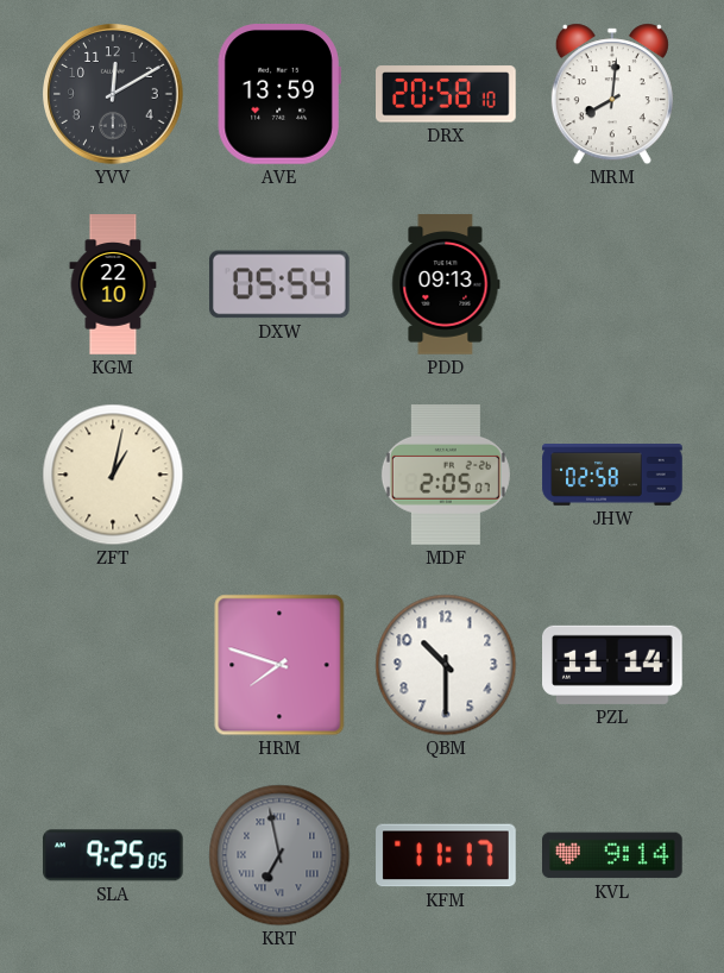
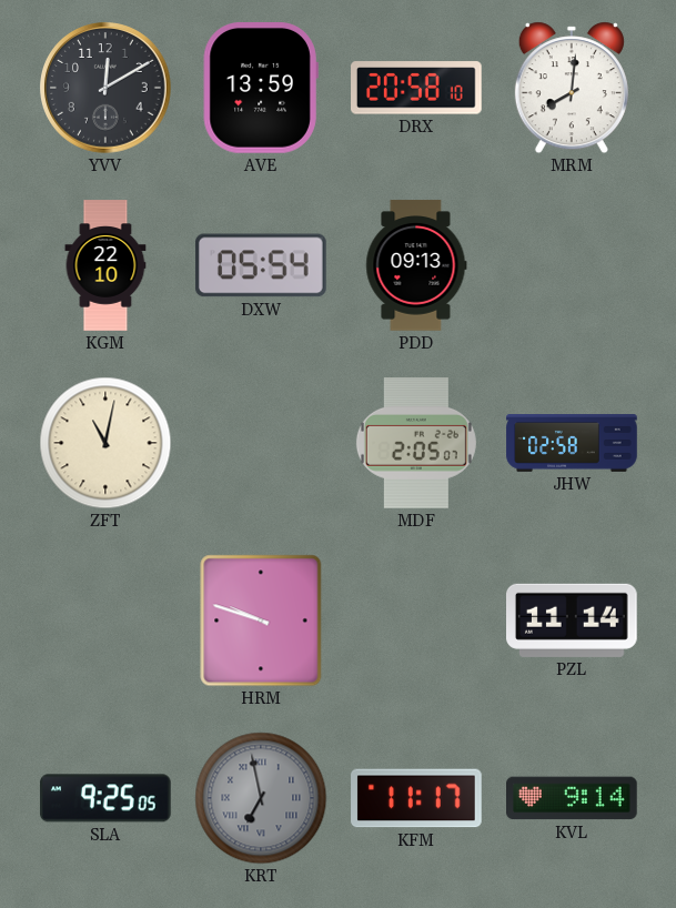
ZFT: 1:02 -> 11:02 (105, 443)
HRM: 7:48 -> 9:48 (261, 621)
QBM: 10:30 -> none (446, 665)
